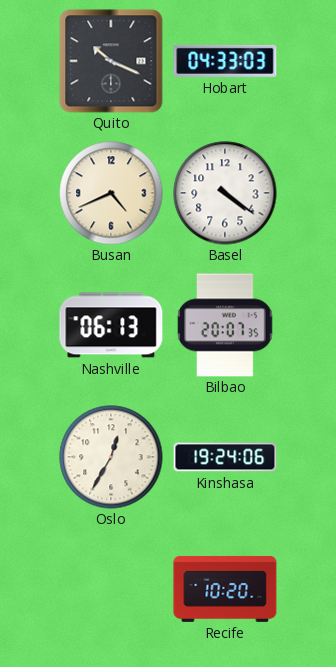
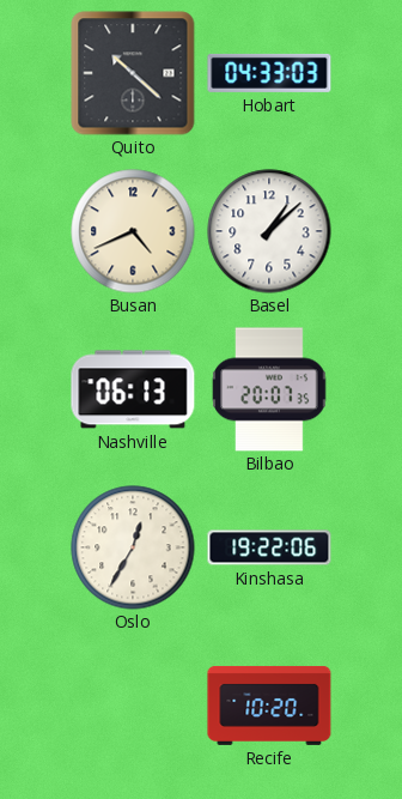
Quito: 10:19 -> 10:22 (133, 73)
Basel: 4:21 -> 1:08 (269, 231)
Kinshasa: 19:24 -> 19:22 (269, 547)
